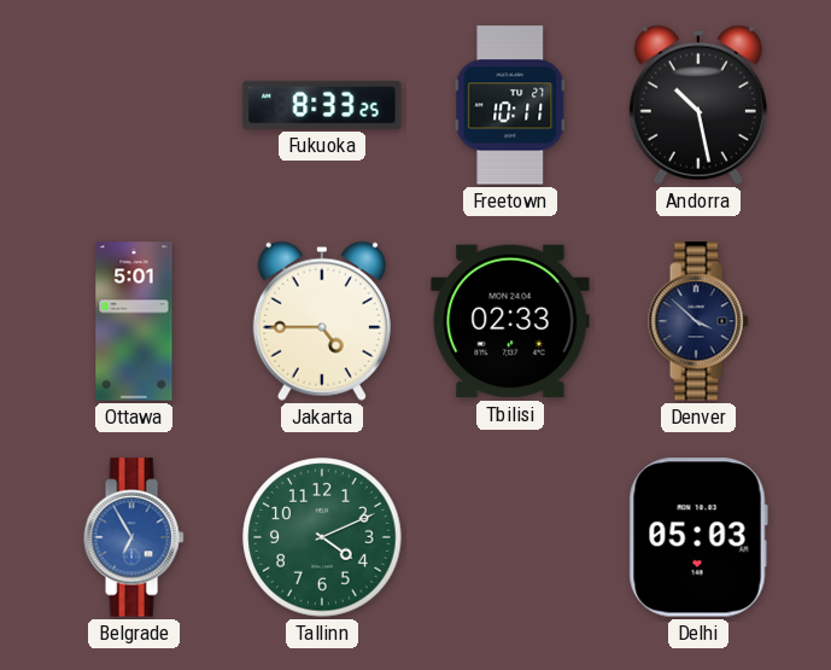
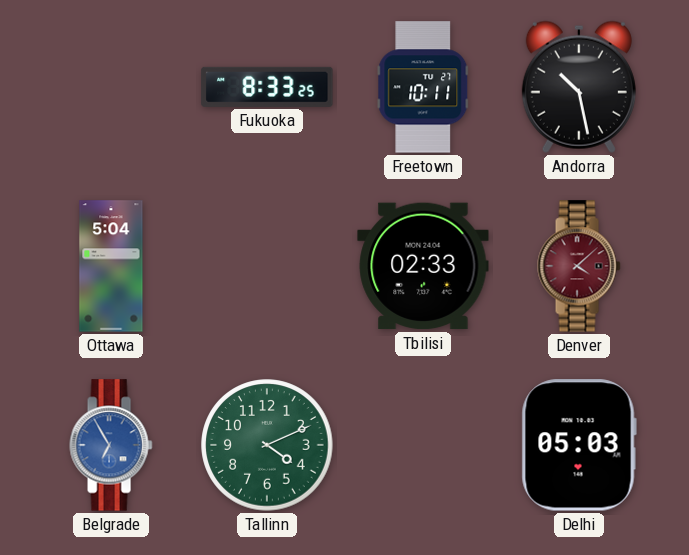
Ottawa: 5:01 -> 5:04 (111, 266)
Jakarta: 4:45 -> none (322, 321)
Denver: 3:52 -> 4:08 (579, 266)
Denver dial: navy -> burgundy (579, 266)
